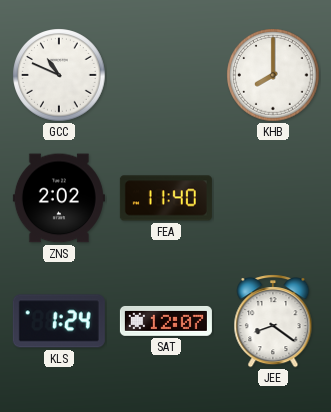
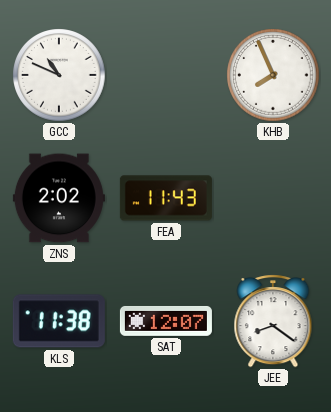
KHB: 8:00 -> 7:56 (273, 75)
FEA: 11:40 -> 11:43 (166, 198)
KLS: 1:24 -> 11:38 (59, 321)
